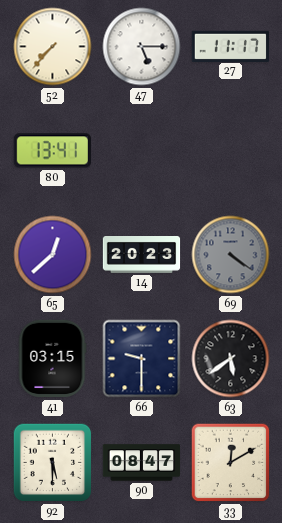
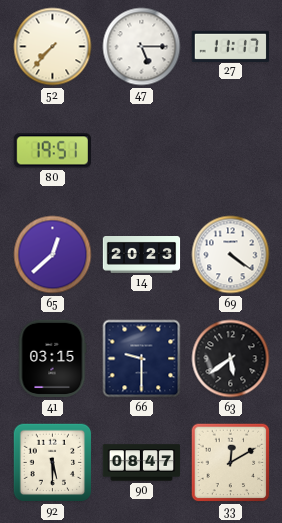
80: 13:41 -> 19:51 (52, 151)
69 dial: grey -> white (231, 255)
